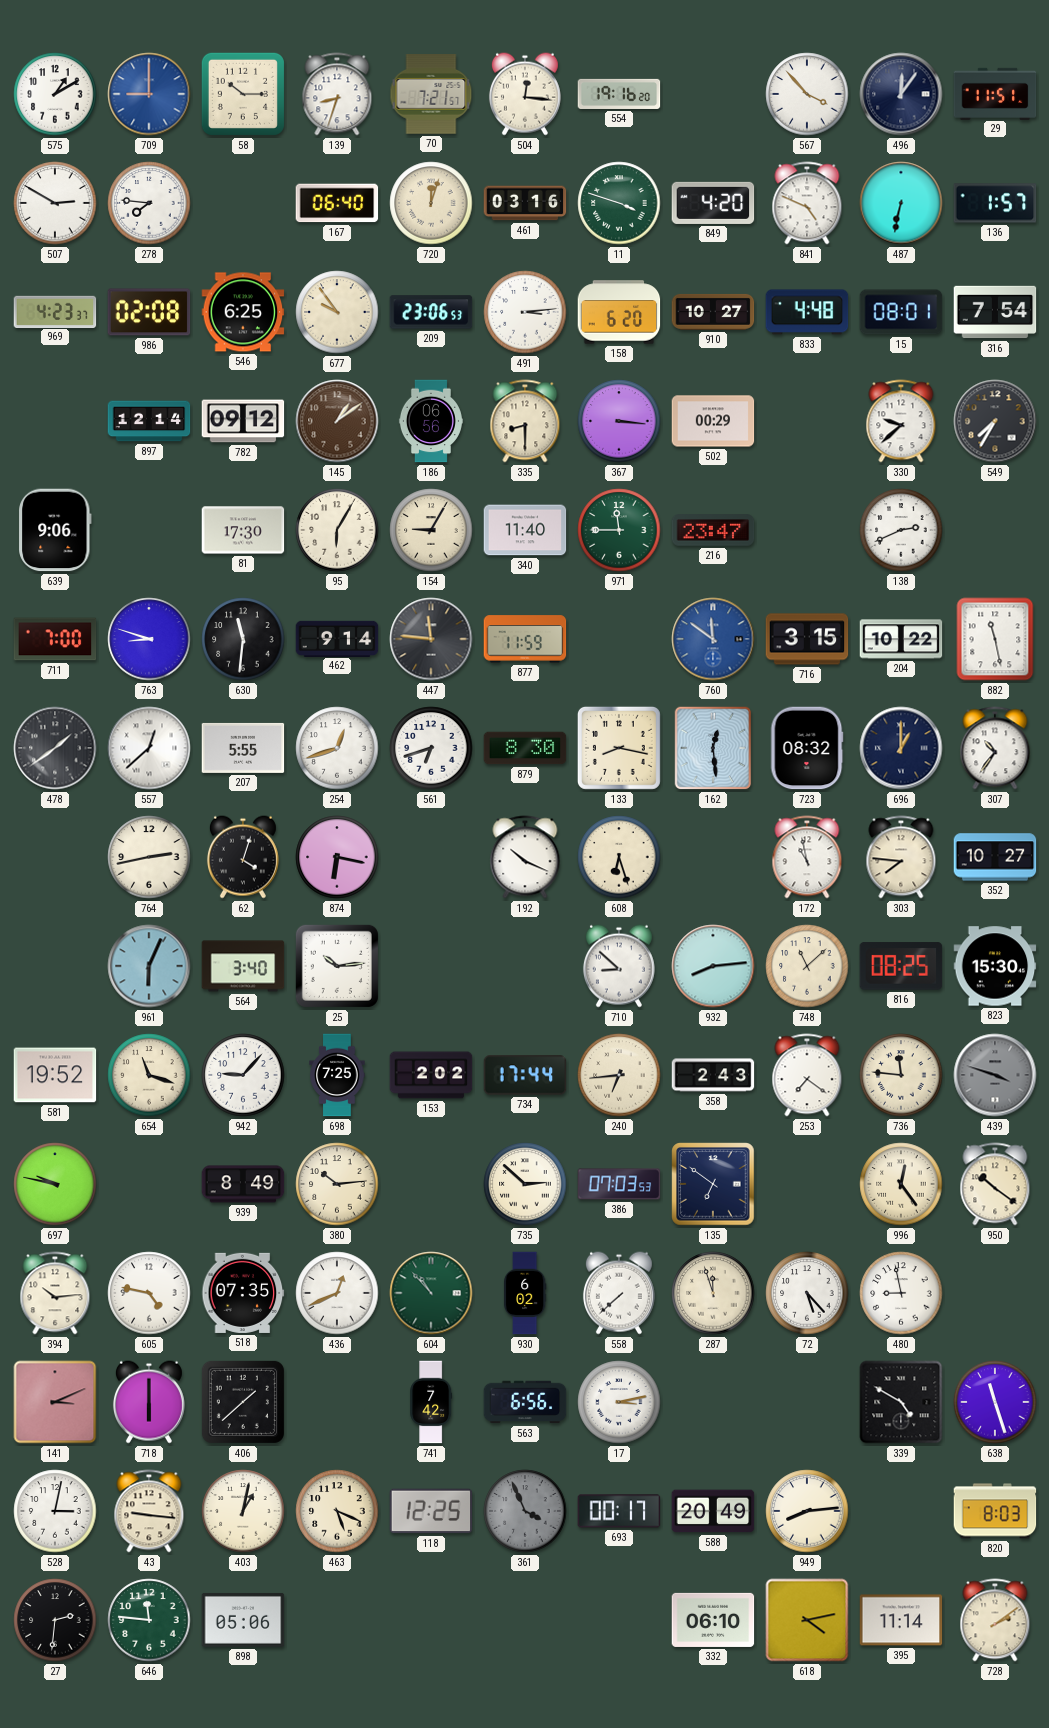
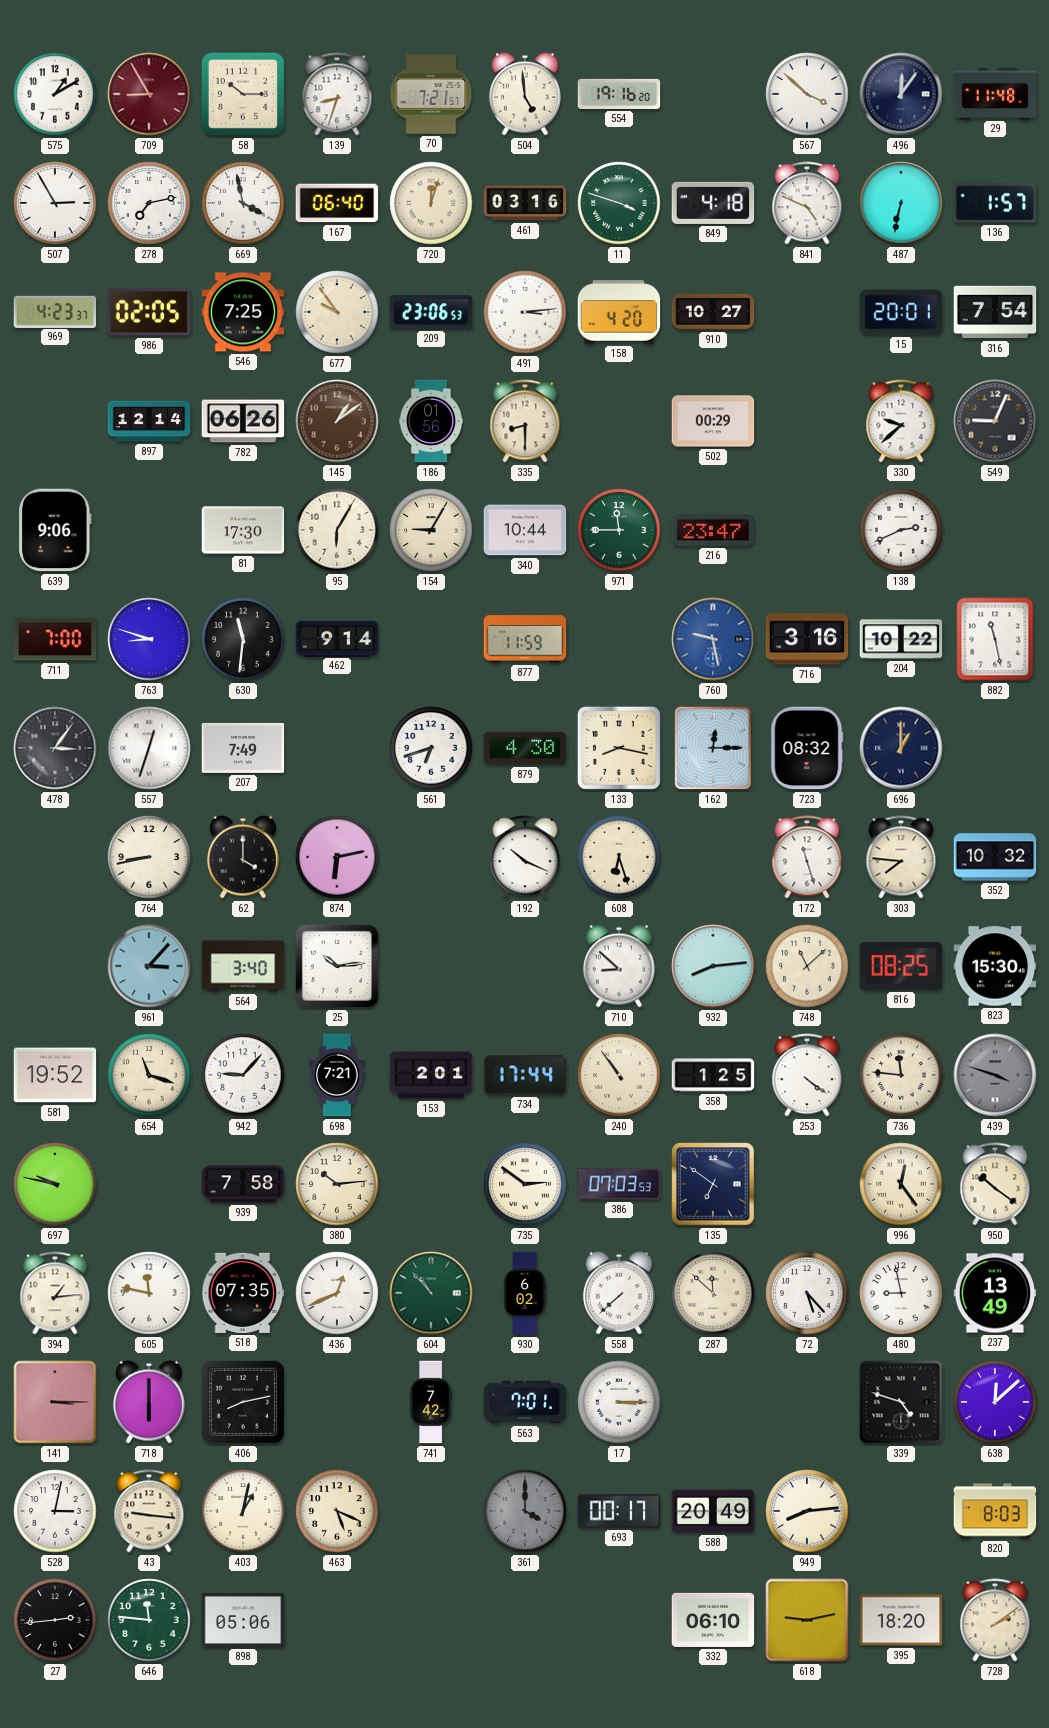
709: 9:00 -> 8:55 (149, 94)
709 dial: blue -> burgundy (149, 94)
504: 12:16 -> 4:59 (525, 94)
567: 3:53 -> 3:52 (807, 94)
29: 11:51 -> 11:48 (995, 93)
507: 2:50 -> 2:55 (55, 203)
278: 7:46 -> 7:13 (149, 203)
669: none -> 3:58 (243, 203)
849: 4:20 -> 4:18 (713, 203)
986: 02:08 -> 02:05 (149, 312)
546: 6:25 -> 7:25 (243, 312)
158: 6:20 -> 4:20 (619, 312)
833: 4:48 -> none (807, 312)
15: 08:01 -> 20:01 (901, 312)
782: 09:12 -> 06:26 (243, 421)
186: 06:56 -> 01:56 (431, 421)
367: 3:16 -> none (619, 421)
549: 7:35 -> 9:04 (995, 421)
340: 11:40 -> 10:44 (525, 530)
447: 11:46 -> none (431, 639)
760: 11:51 -> 9:28 (713, 639)
716: 3:15 -> 3:16 (807, 639)
478: 1:39 -> 3:06 (55, 748)
557: 12:38 -> 12:33 (149, 748)
207: 5:55 -> 7:49 (243, 748)
254: 12:42 -> none (337, 748)
879: 8:30 -> 4:30 (525, 748)
162: 12:29 -> 12:15 (713, 748)
307: 10:36 -> none (995, 748)
764: 2:43 -> 8:43 (149, 857)
62: 4:03 -> 4:00 (243, 857)
874: 6:17 -> 6:13 (337, 857)
172: 10:58 -> 11:27 (807, 857)
352: 10:27 -> 10:32 (995, 857)
961: 6:04 -> 3:07 (149, 966)
698: 7:25 -> 7:21 (337, 1075)
153: 2:02 -> 2:01 (431, 1075)
240: 6:44 -> 10:54 (619, 1075)
358: 2:43 -> 1:25 (713, 1075)
253: 7:21 -> 4:21 (807, 1075)
939: 8:49 -> 7:58 (243, 1184)
735: 2:52 -> 2:51 (525, 1184)
394: 10:14 -> 1:14 (55, 1293)
605: 4:47 -> 11:47 (149, 1293)
287: 11:57 -> 11:52 (713, 1293)
237: none -> 13:49 (995, 1293)
141: 3:11 -> 3:15 (55, 1402)
406: 1:38 -> 8:13 (243, 1402)
563: 6:56 -> 7:01 (525, 1402)
17: 3:13 -> 3:15 (619, 1402)
339: 4:50 -> 4:48 (901, 1402)
638: 11:27 -> 12:08 (995, 1402)
118: 12:25 -> none (431, 1511)
361: 3:56 -> 4:00 (525, 1511)
27: 2:31 -> 2:44 (55, 1620)
618: 4:13 -> 9:13 (807, 1620)
395: 11:14 -> 18:20 (901, 1620)
